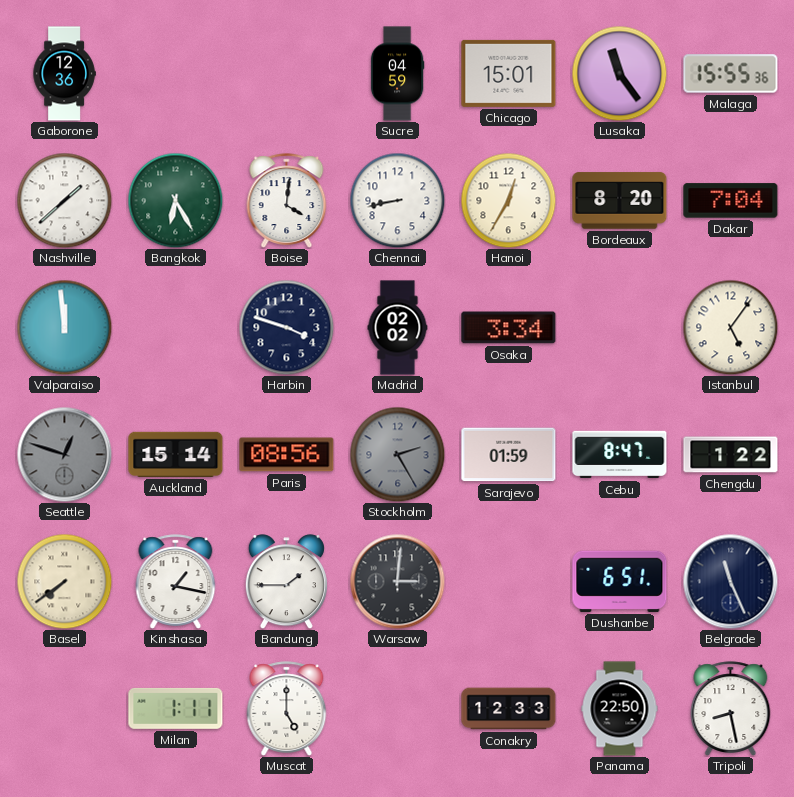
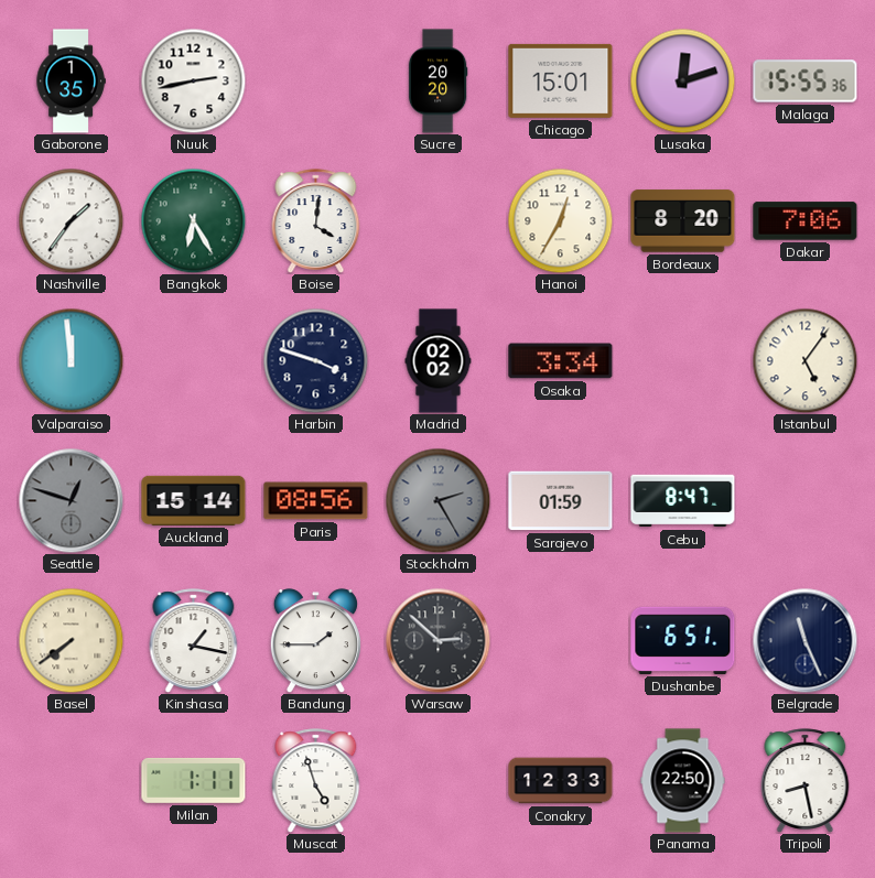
Gaborone: 12:36 -> 1:35 (71, 82)
Nuuk: none -> 2:43 (193, 80)
Sucre: 04:59 -> 20:20 (437, 82)
Lusaka: 11:24 -> 12:12 (682, 80)
Nashville: 1:38 -> 1:36 (71, 220)
Chennai: 8:43 -> none (397, 200)
Dakar: 7:04 -> 7:06 (806, 221)
Chengdu: 1:22 -> none (731, 455)
Warsaw: 3:01 -> 2:52 (437, 640)
Muscat: 5:00 -> 4:57 (316, 781)
